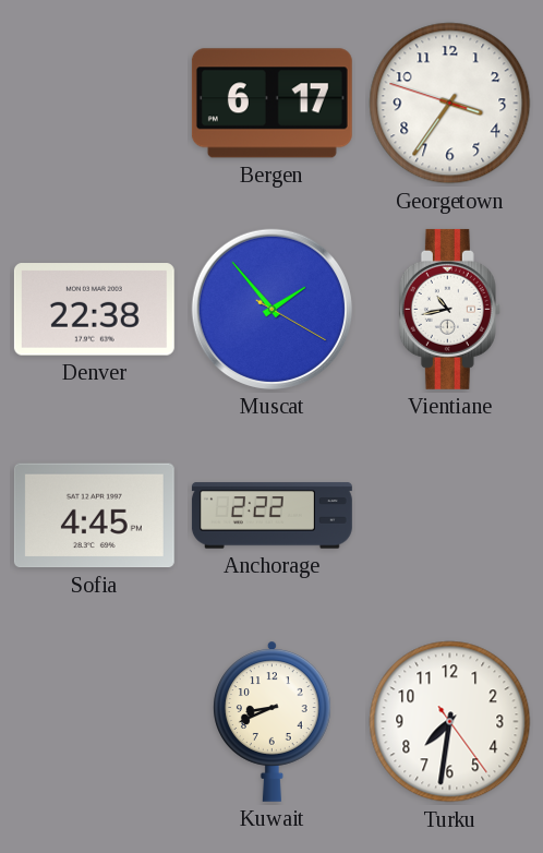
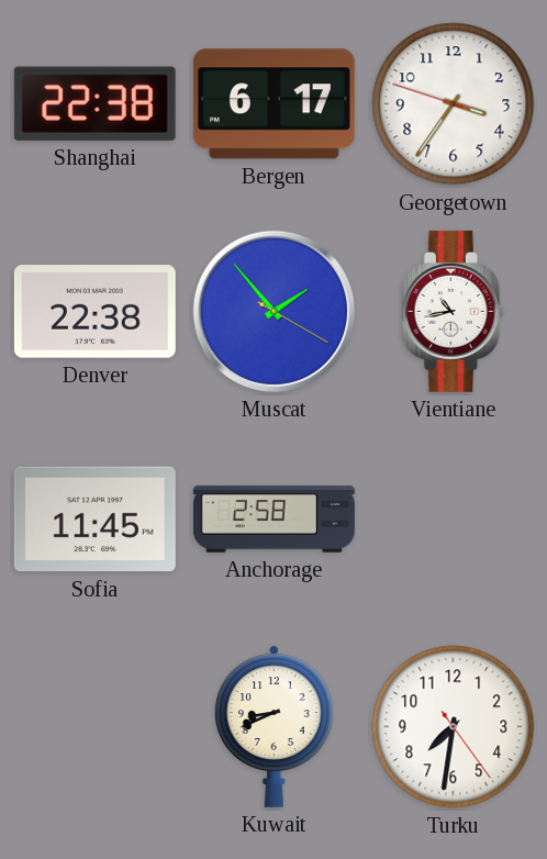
Shanghai: none -> 22:38 (94, 103)
Sofia: 4:45 -> 11:45 (94, 520)
Anchorage: 2:22 -> 2:58 (273, 520)
